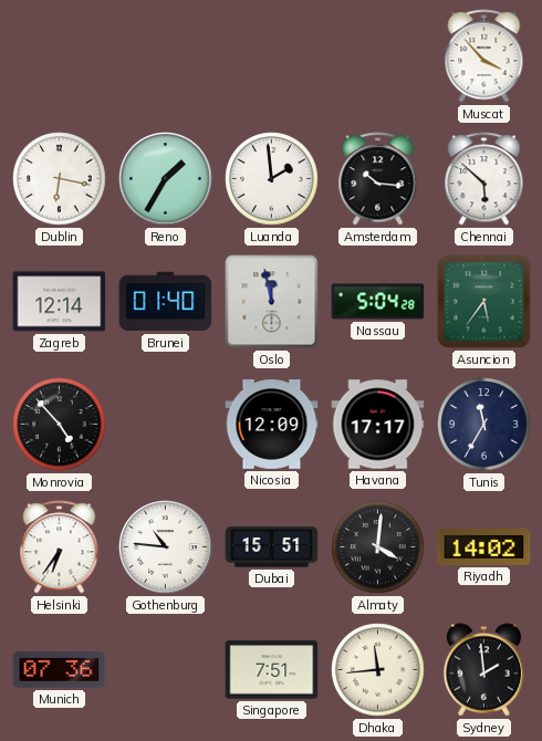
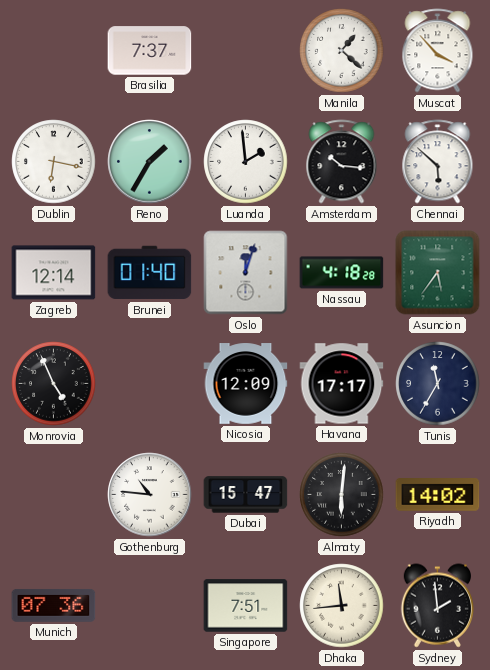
Brasilia: none -> 7:37 (150, 51)
Manila: none -> 1:22 (342, 51)
Oslo: 11:58 -> 12:03 (246, 273)
Nassau: 5:04 -> 4:18 (342, 273)
Monrovia: 4:53 -> 4:56 (54, 384)
Helsinki: 6:36 -> none (60, 547)
Dubai: 15:51 -> 15:47 (246, 495)
Almaty: 4:01 -> 6:01 (342, 495)
